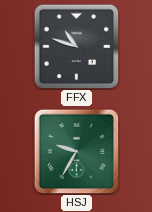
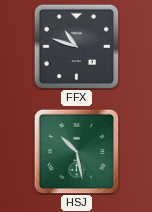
HSJ: 9:35 -> 10:28 (76, 151)
